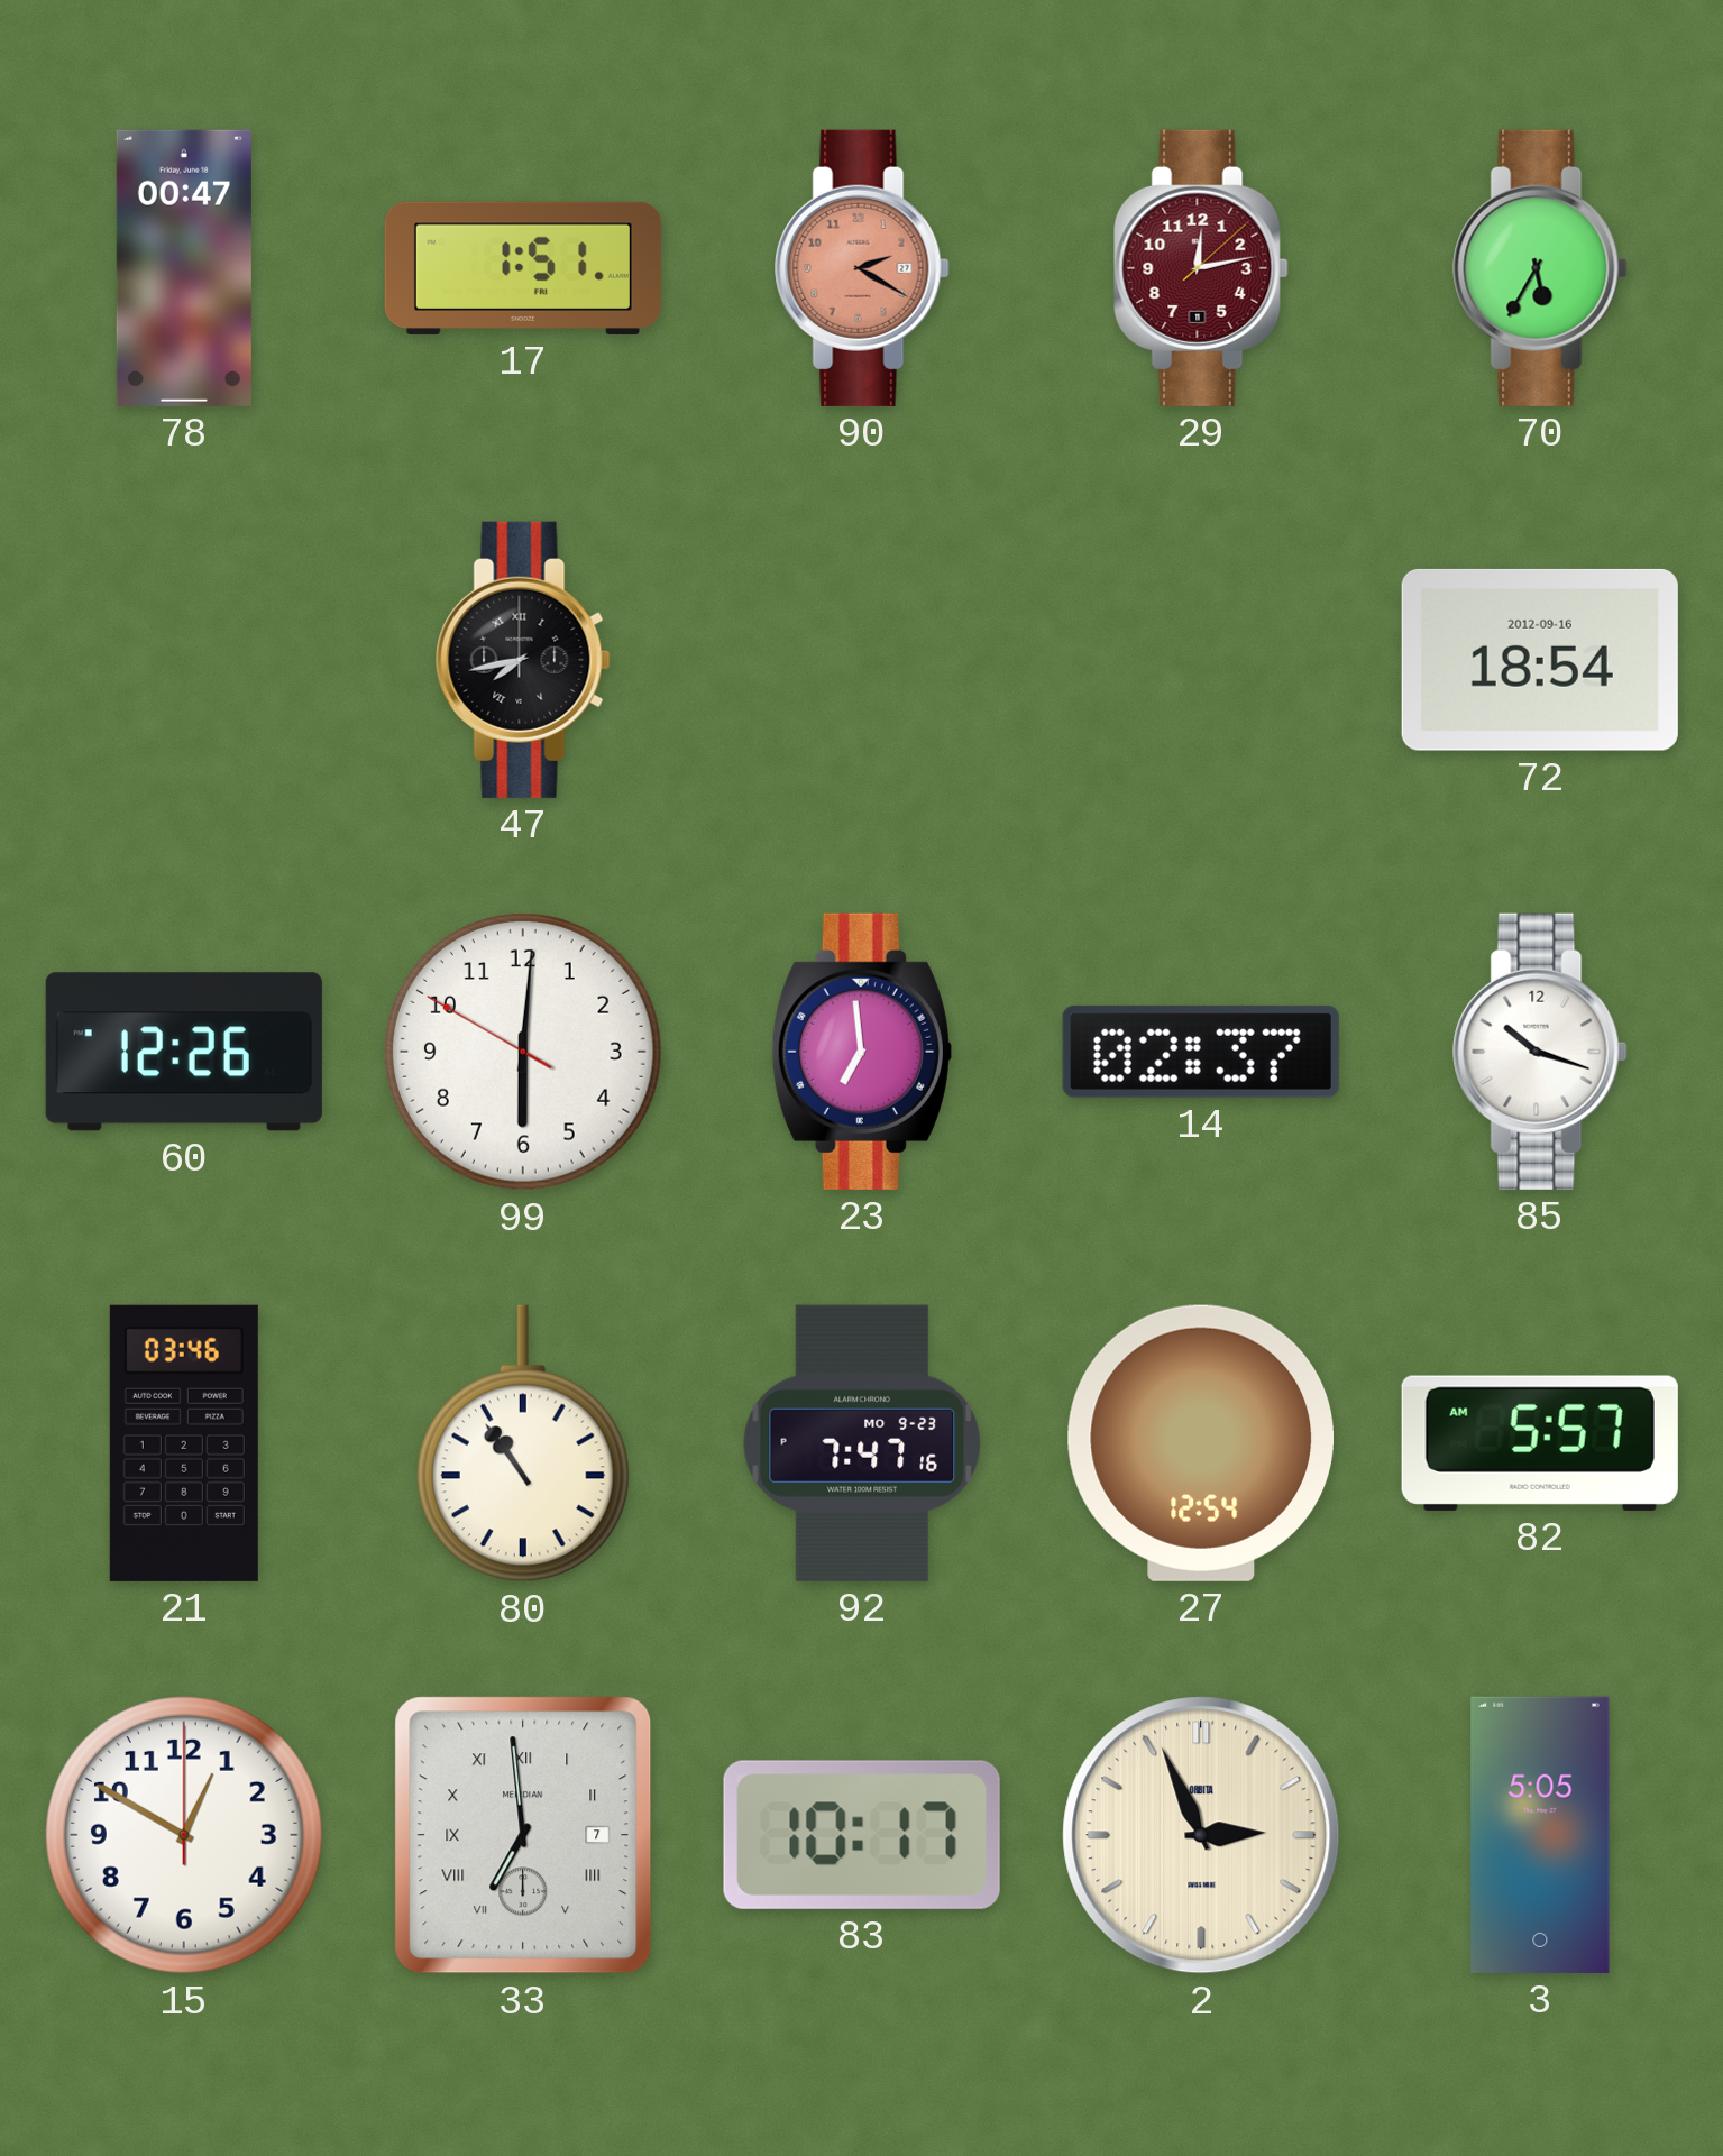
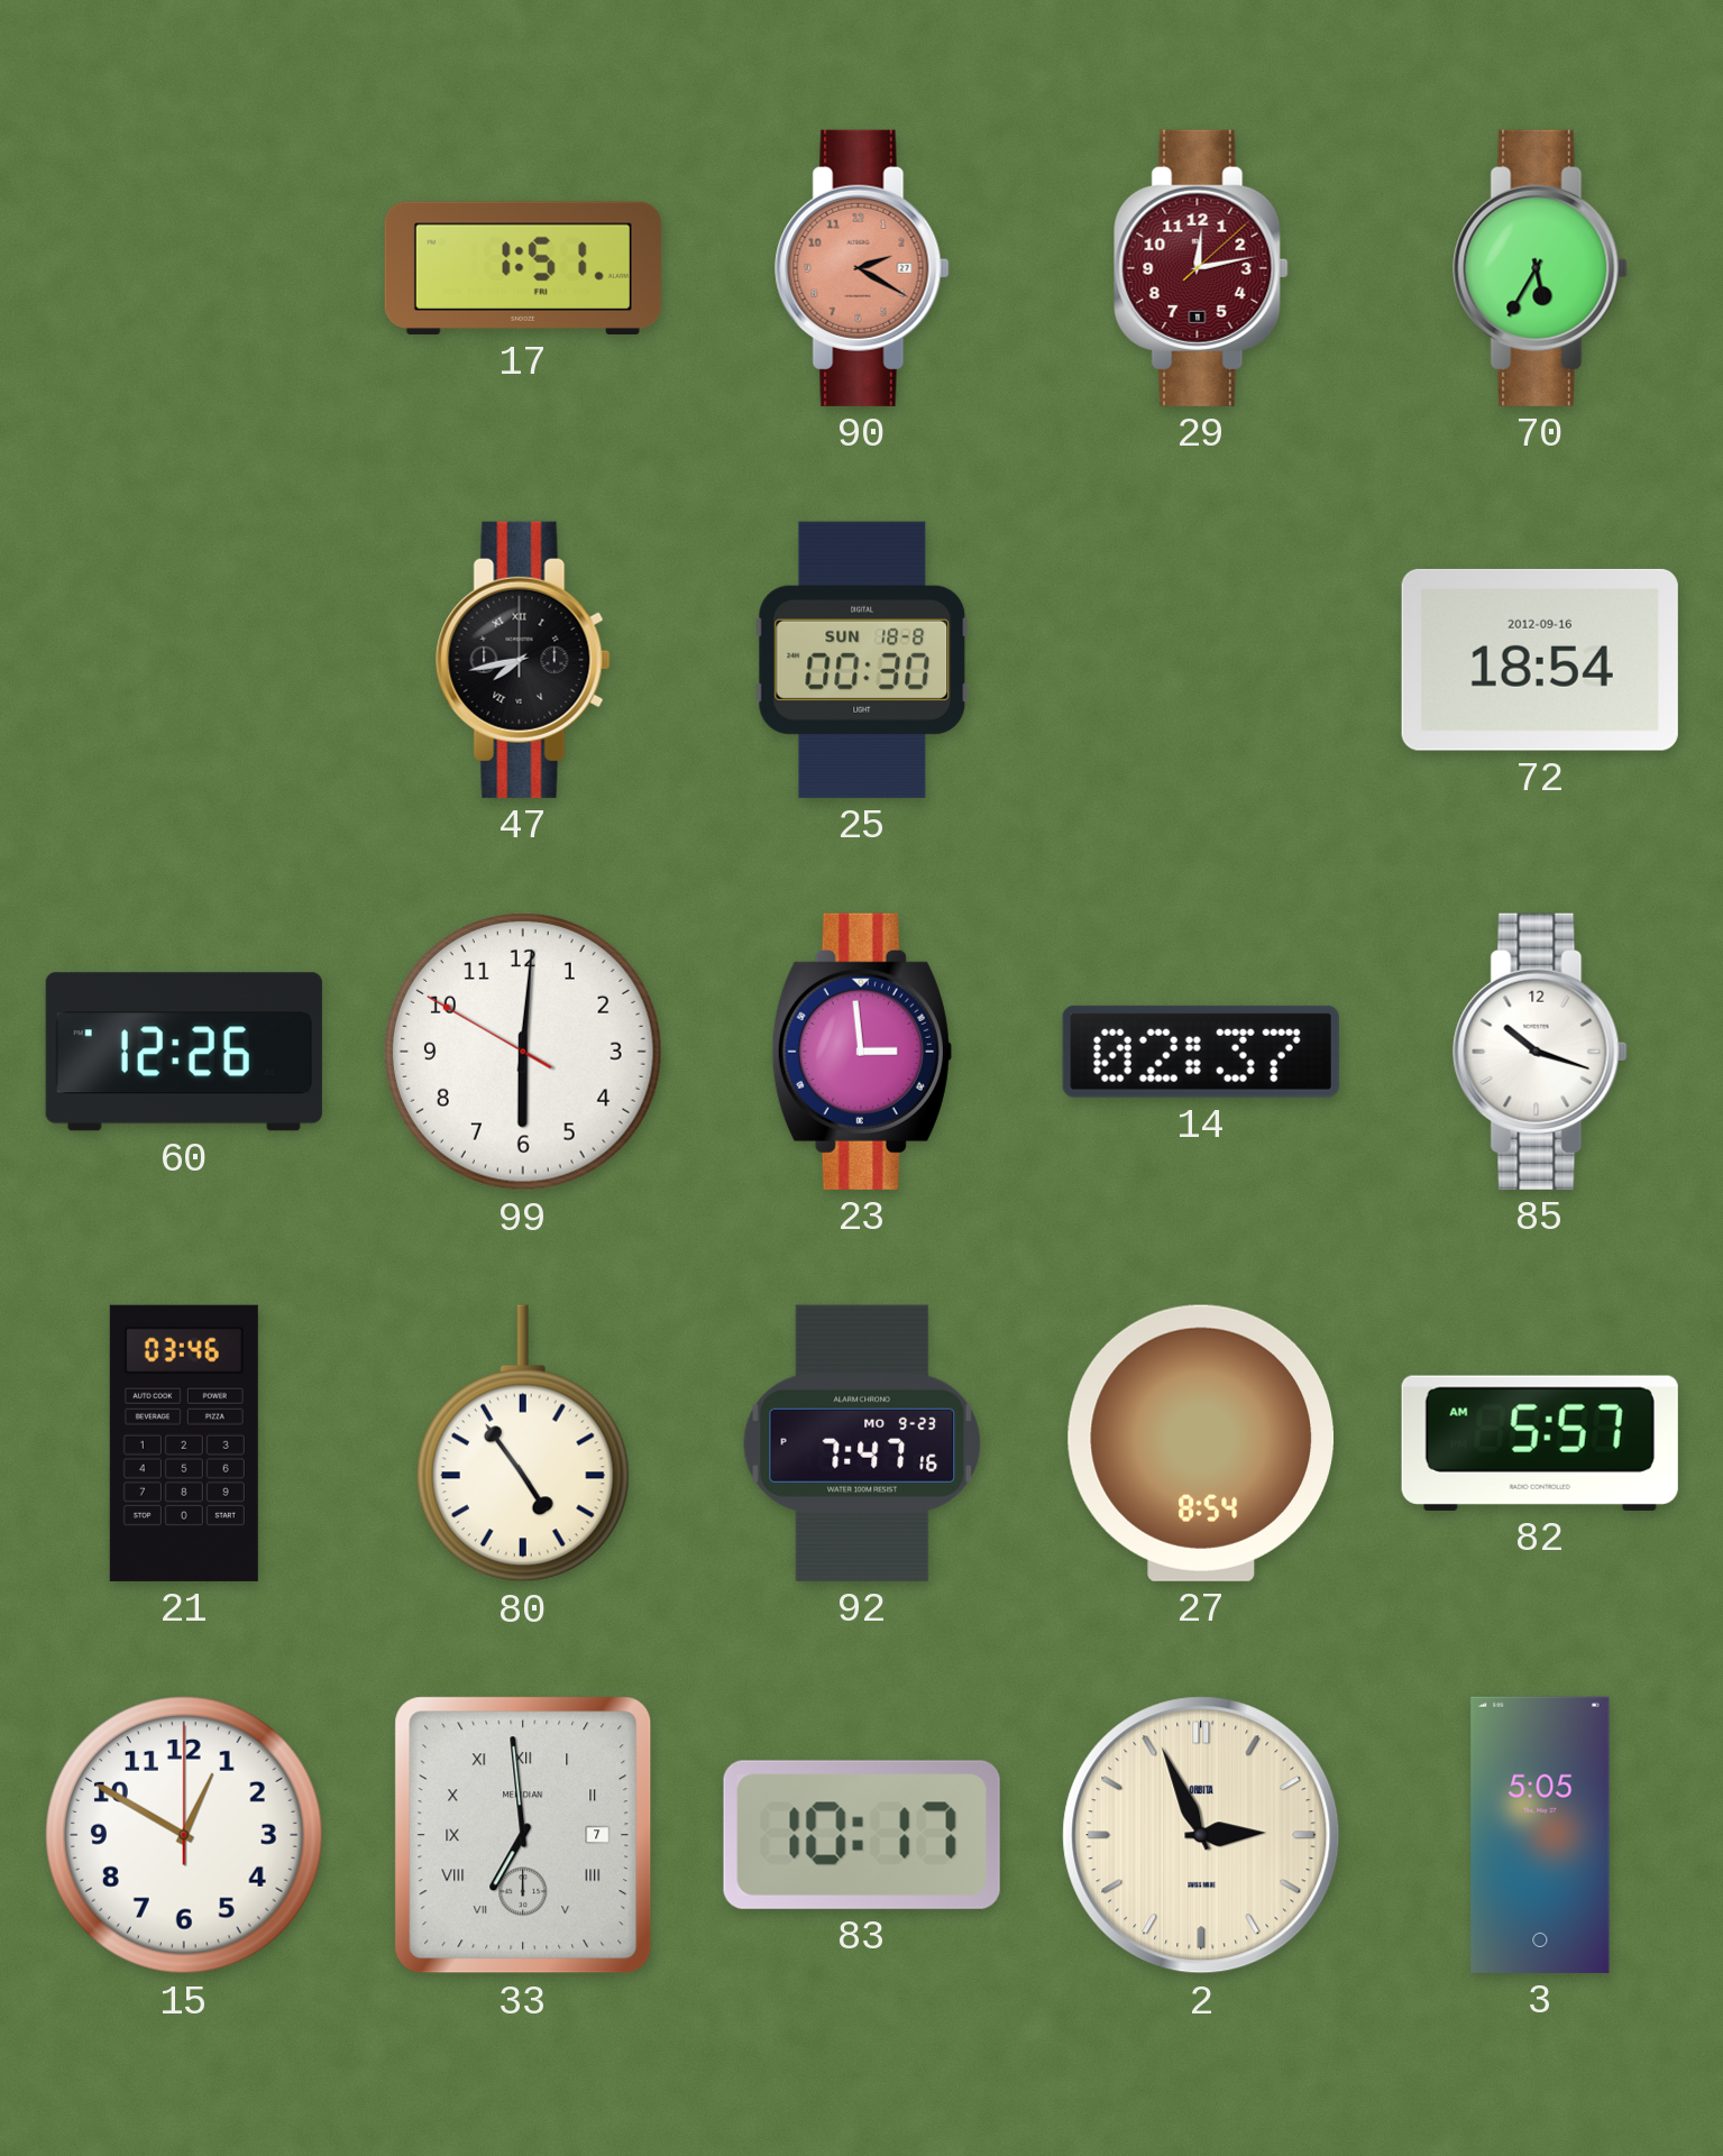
78: 00:47 -> none (184, 268)
25: none -> 00:30 (862, 660)
23: 6:59 -> 2:59 (862, 1052)
80: 10:54 -> 4:54 (523, 1443)
27: 12:54 -> 8:54 (1200, 1443)
